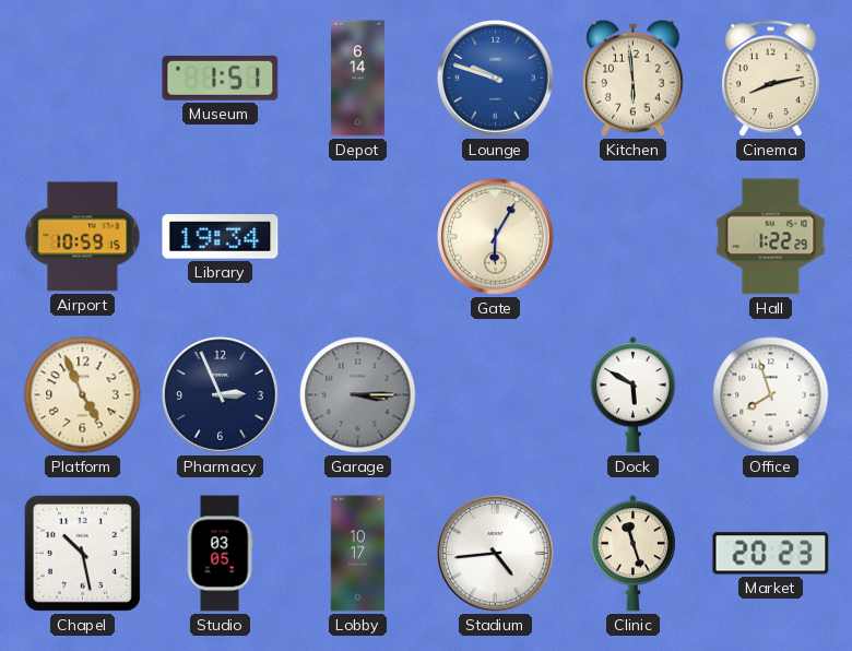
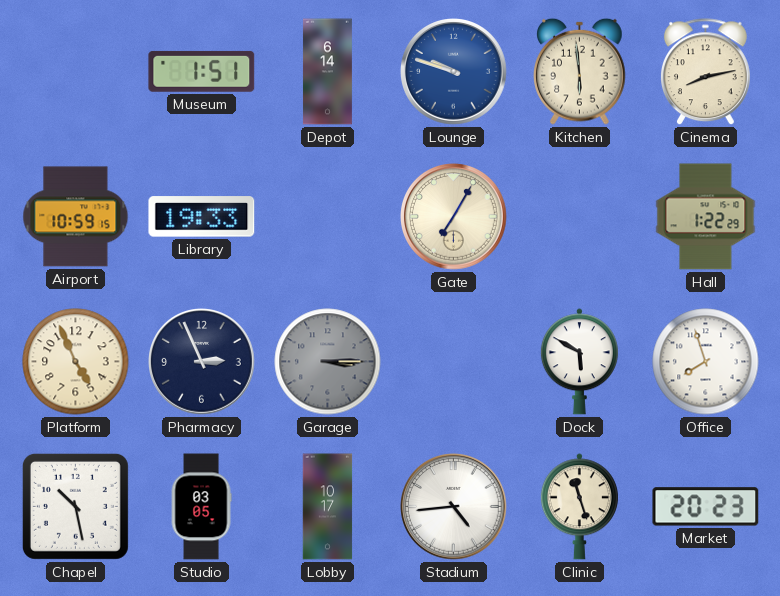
Library: 19:34 -> 19:33 (202, 217)
Gate: 6:05 -> 7:05 (454, 217)
